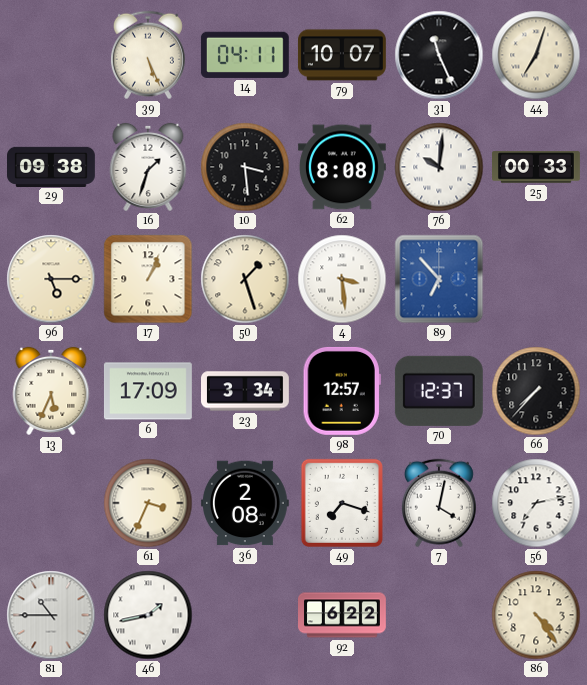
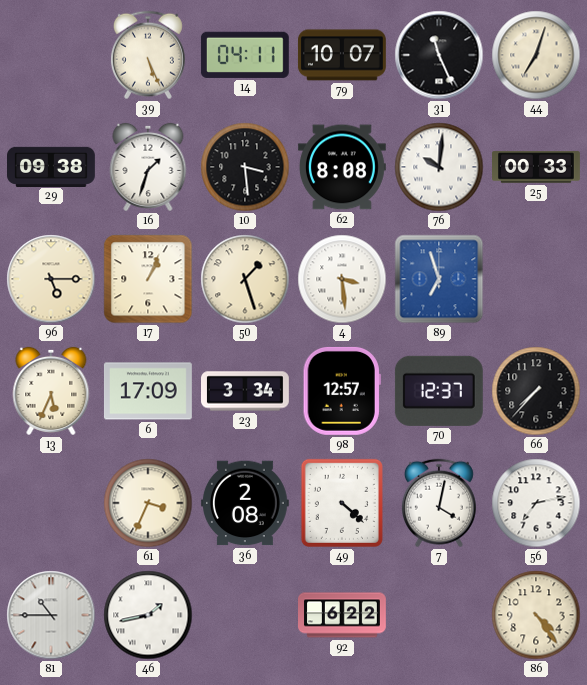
89: 6:53 -> 6:57 (439, 279)
49: 7:18 -> 4:22 (342, 503)
